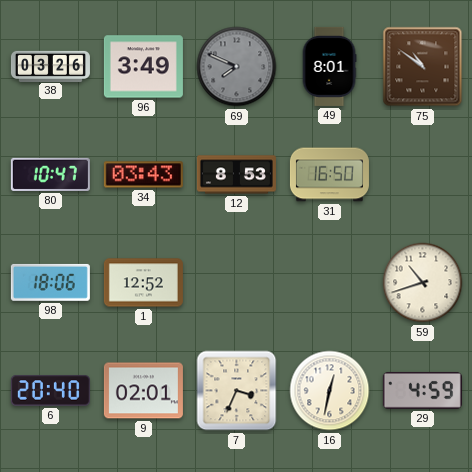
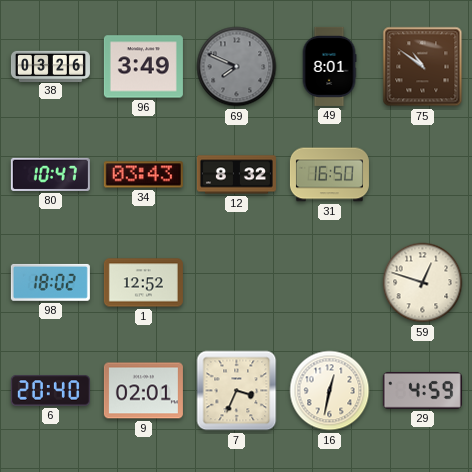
12: 8:53 -> 8:32 (236, 175)
98: 18:06 -> 18:02 (50, 282)
59: 10:42 -> 12:48 (423, 283)
